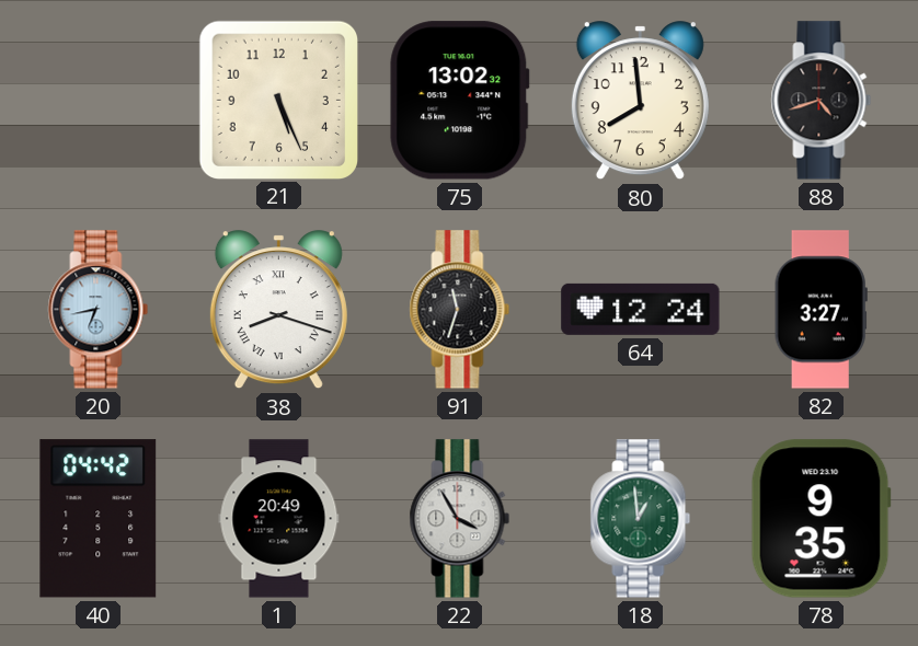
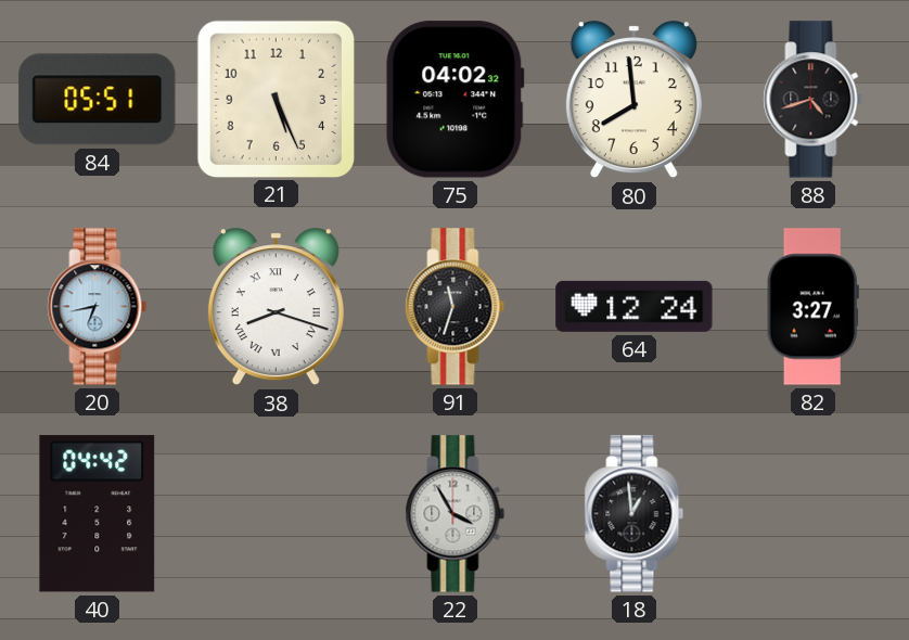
84: none -> 05:51 (98, 100)
75: 13:02 -> 04:02 (456, 100)
1: 20:49 -> none (279, 519)
18 dial: green -> black (635, 514)
78: 9:35 -> none (821, 519)
